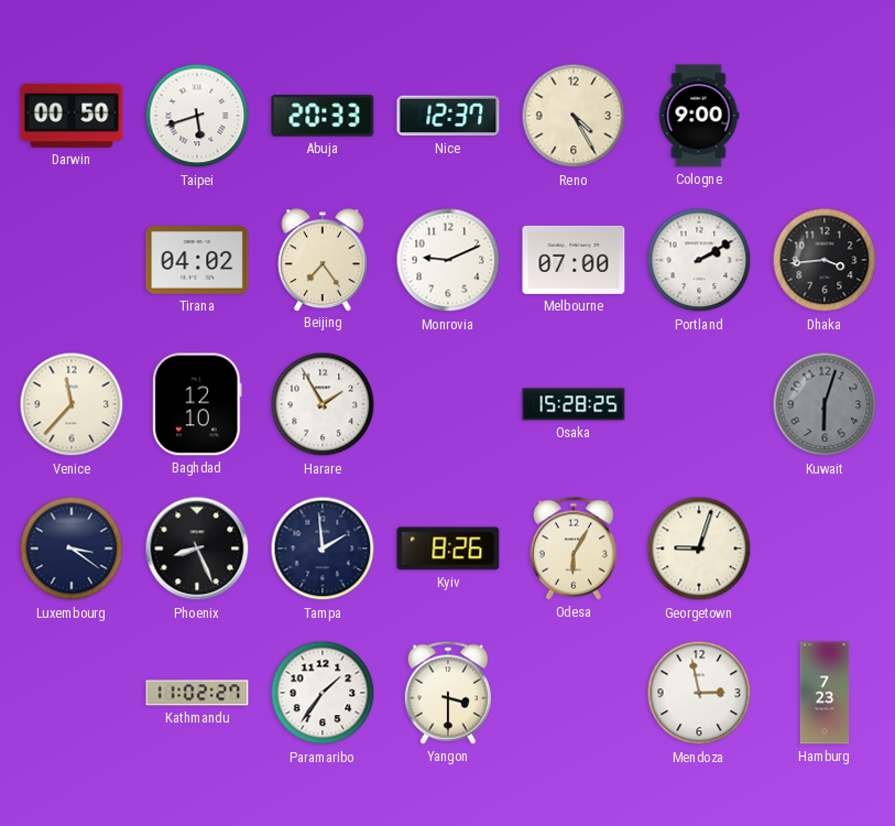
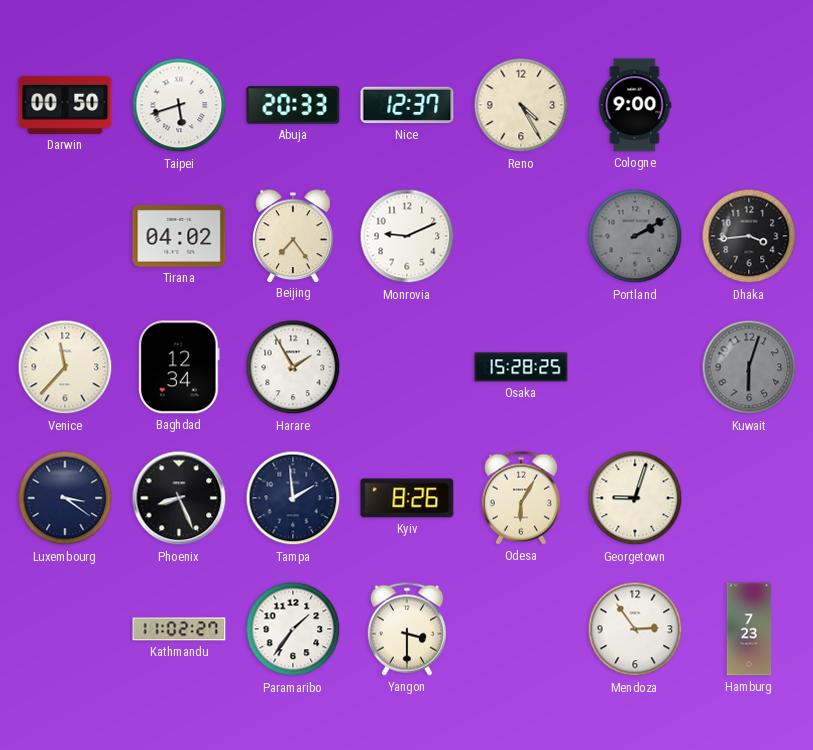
Melbourne: 07:00 -> none (574, 260)
Portland dial: white -> grey (635, 236)
Baghdad: 12:10 -> 12:34 (180, 367)
Mendoza: 2:58 -> 2:54 (635, 629)
